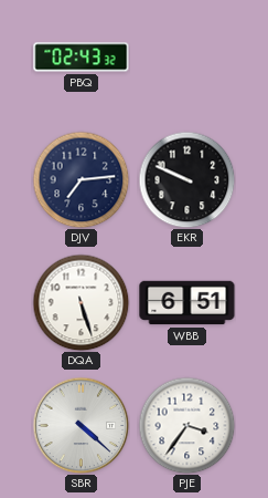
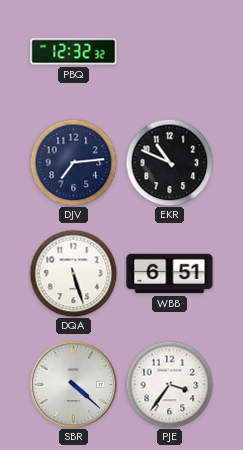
PBQ: 02:43 -> 12:32 (74, 52)
EKR: 9:49 -> 10:49 (169, 162)
